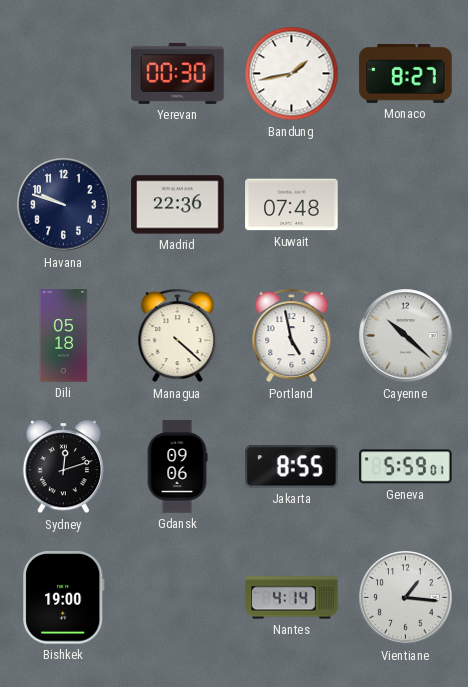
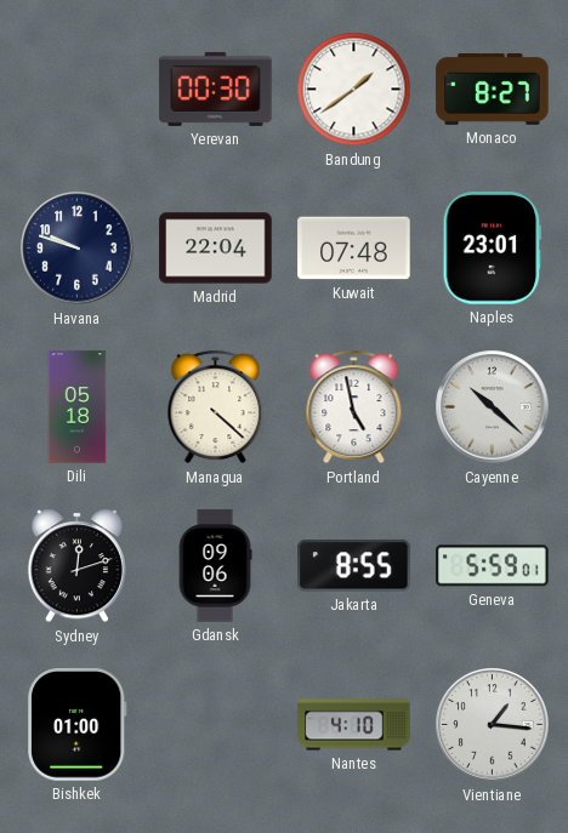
Bandung: 1:43 -> 1:39 (354, 90)
Madrid: 22:36 -> 22:04 (216, 249)
Naples: none -> 23:01 (493, 249)
Bishkek: 19:00 -> 01:00 (78, 725)
Nantes: 4:14 -> 4:10 (354, 725)
